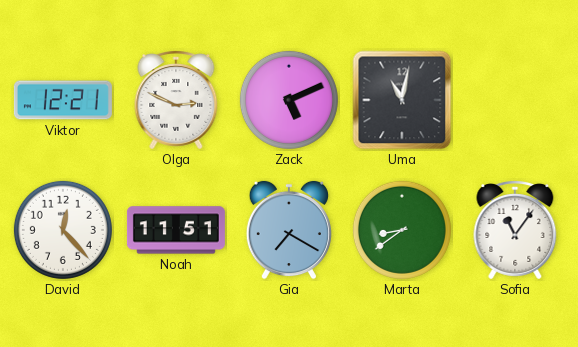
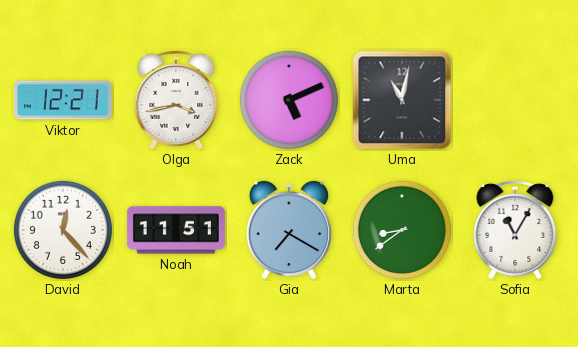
Olga: 2:49 -> 3:43 (176, 100)
Sofia: 11:06 -> 11:05 (515, 230)
